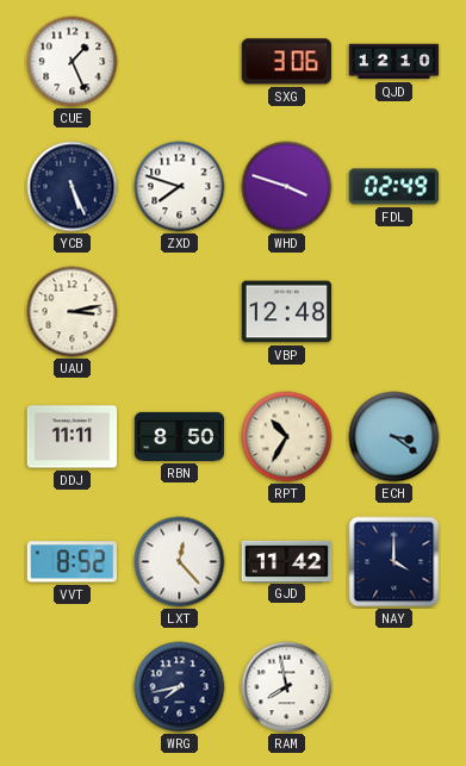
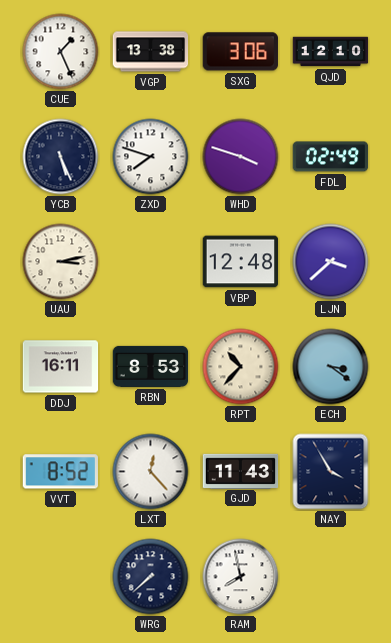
VGP: none -> 13:38 (151, 52)
LJN: none -> 3:38 (331, 262)
DDJ: 11:11 -> 16:11 (61, 367)
RBN: 8:50 -> 8:53 (151, 366)
RPT: 10:35 -> 10:37 (241, 367)
GJD: 11:42 -> 11:43 (241, 471)
NAY: 4:00 -> 3:55 (331, 472)
WRG: 7:43 -> 7:38 (151, 577)
